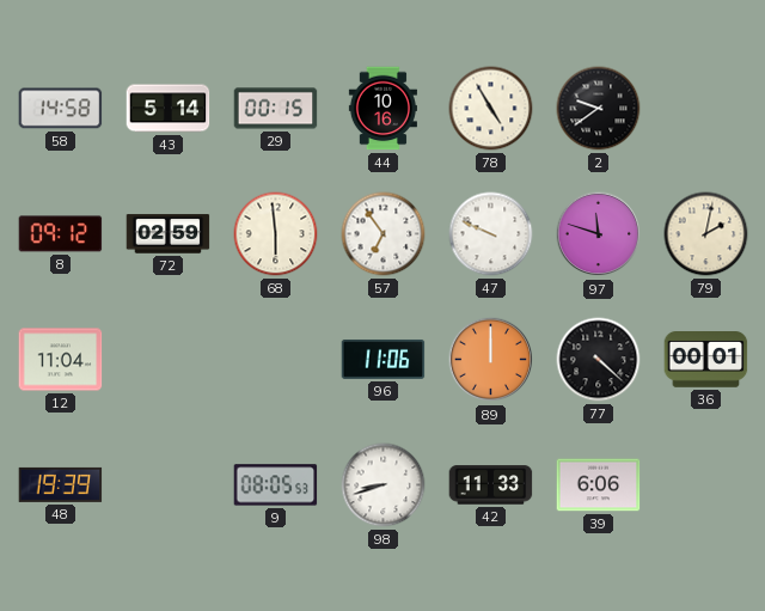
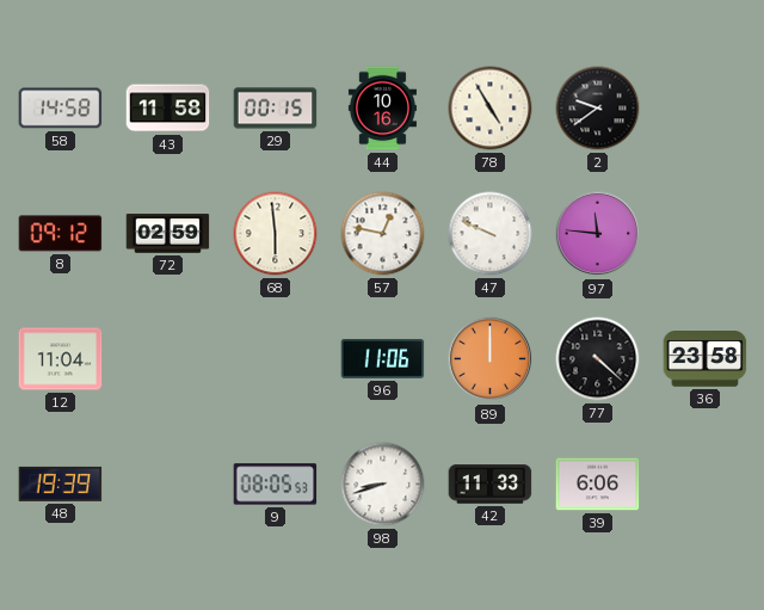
43: 5:14 -> 11:58 (168, 109)
57: 6:54 -> 12:47 (383, 234)
97: 11:48 -> 11:46 (598, 234)
79: 2:02 -> none (706, 234)
36: 00:01 -> 23:58 (706, 359)
